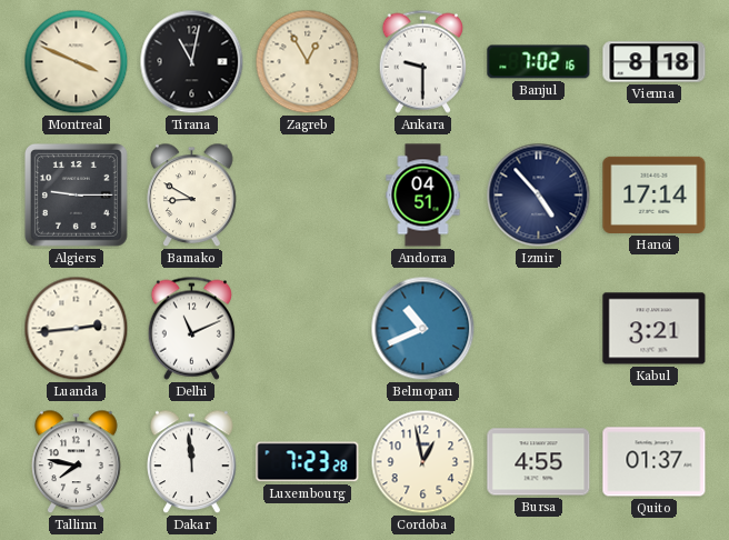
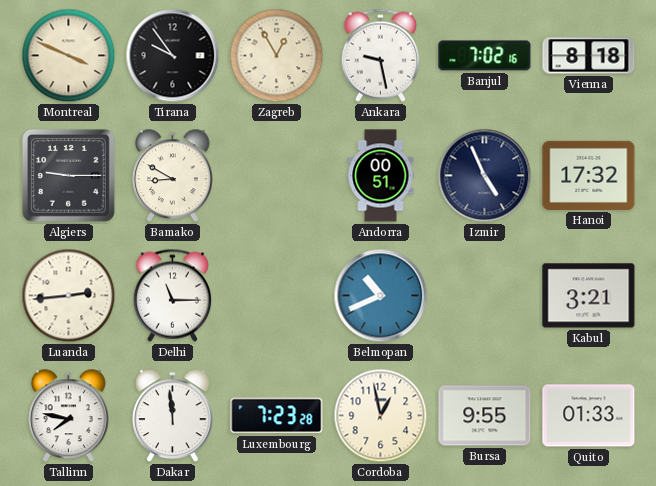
Tirana: 11:02 -> 9:54 (173, 56)
Ankara: 9:30 -> 9:28 (380, 55)
Andorra: 04:51 -> 00:51 (381, 176)
Izmir: 4:53 -> 4:56 (485, 176)
Hanoi: 17:14 -> 17:32 (589, 175)
Delhi: 11:11 -> 11:15 (172, 295)
Bursa: 4:55 -> 9:55 (485, 416)
Quito: 01:37 -> 01:33 (589, 416)
